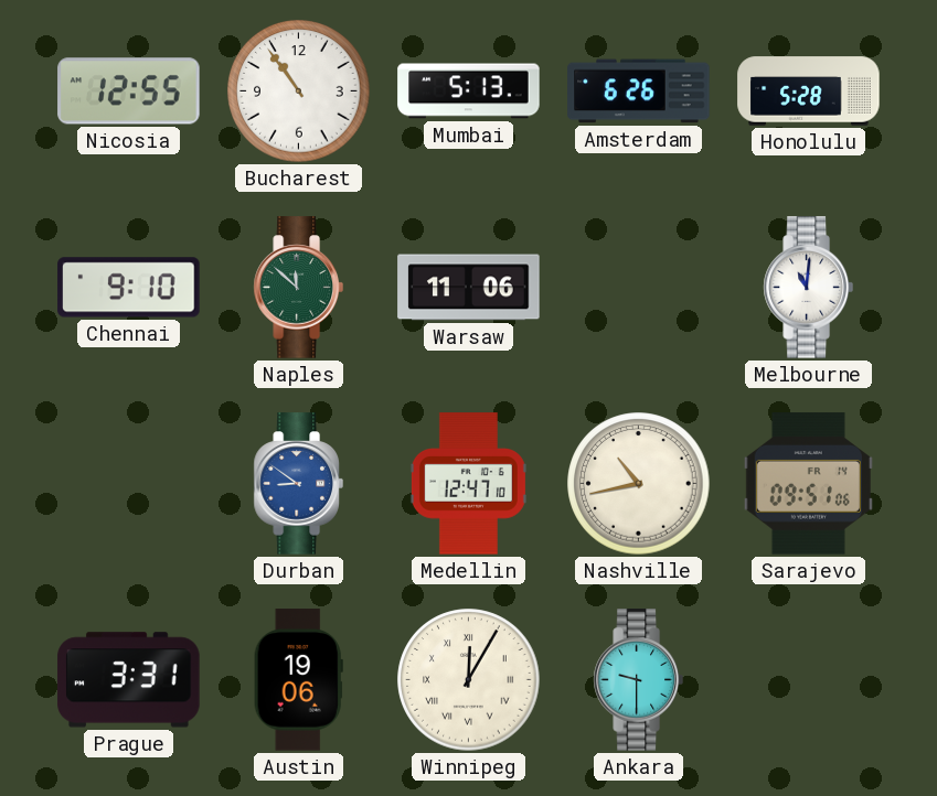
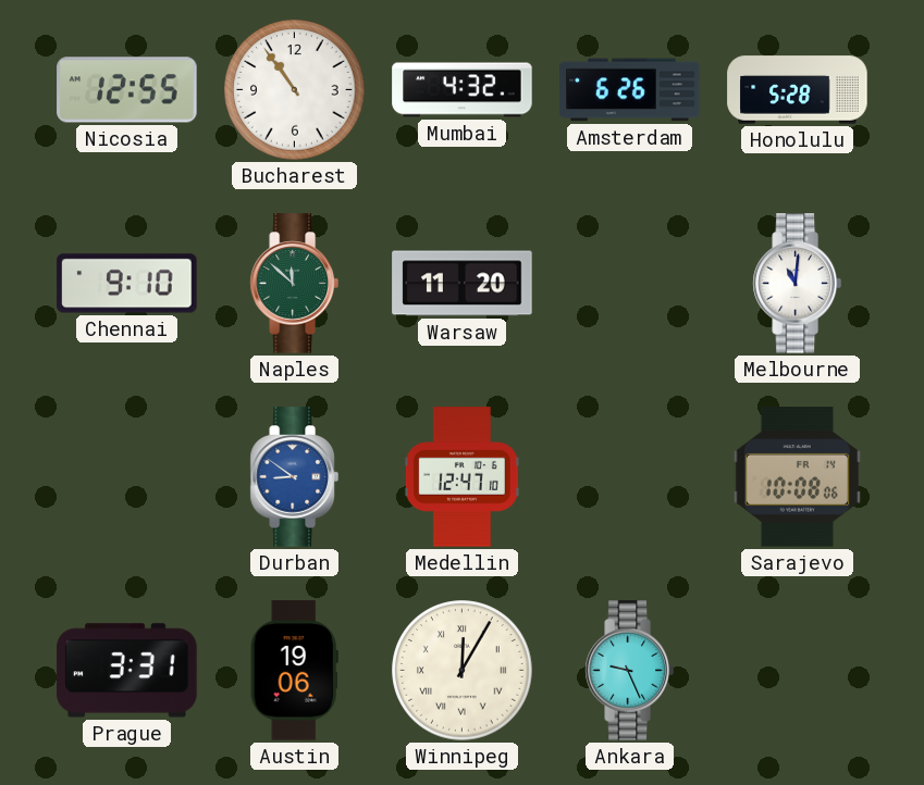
Mumbai: 5:13 -> 4:32 (463, 90)
Warsaw: 11:06 -> 11:20 (463, 284)
Nashville: 10:43 -> none (639, 484)
Sarajevo: 09:51 -> 10:08 (797, 477)
Ankara: 9:30 -> 9:26 (629, 671)
